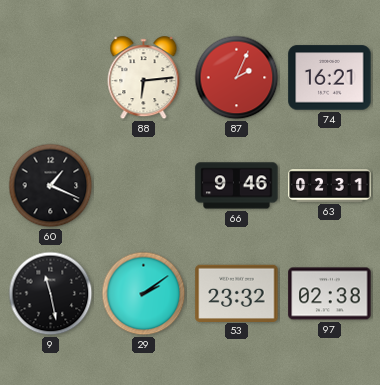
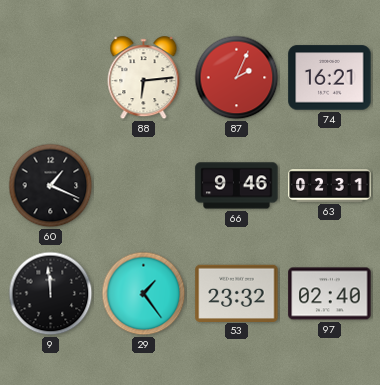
9: 11:28 -> 11:59 (51, 294)
29: 2:09 -> 1:24 (144, 294)
97: 02:38 -> 02:40 (330, 294)
